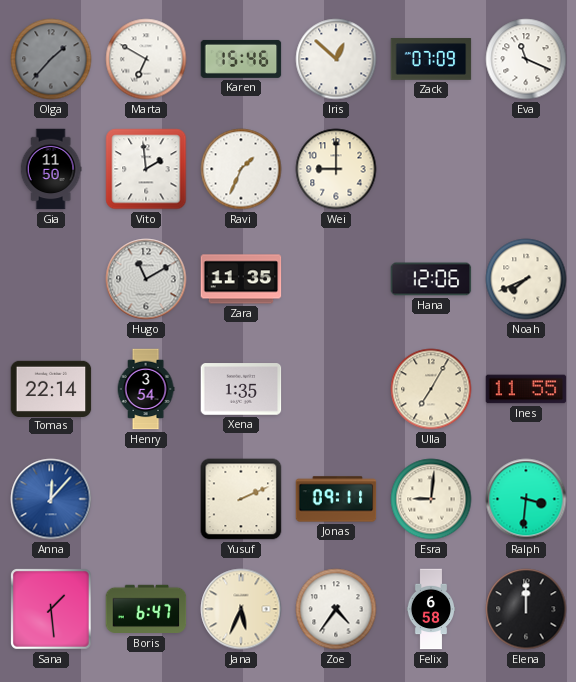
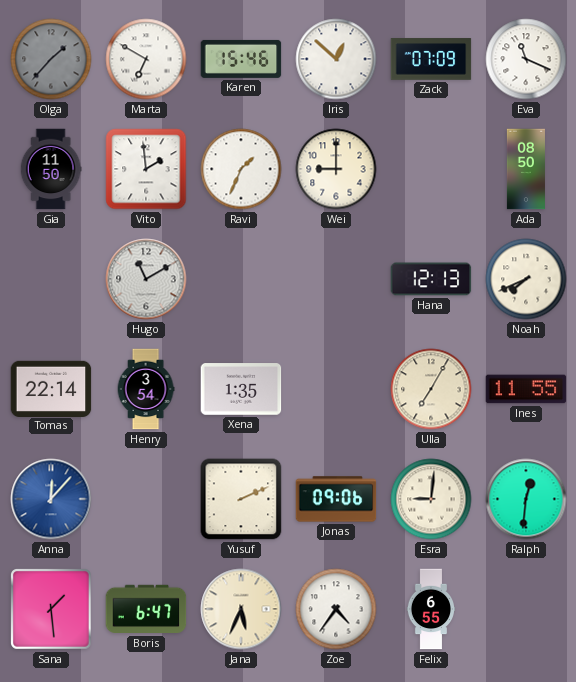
Ada: none -> 08:50 (526, 169)
Zara: 11:35 -> none (241, 279)
Hana: 12:06 -> 12:13 (431, 279)
Jonas: 09:11 -> 09:06 (336, 499)
Ralph: 3:31 -> 12:31 (526, 499)
Felix: 6:58 -> 6:55 (430, 609)
Elena: 12:00 -> none (526, 609)
